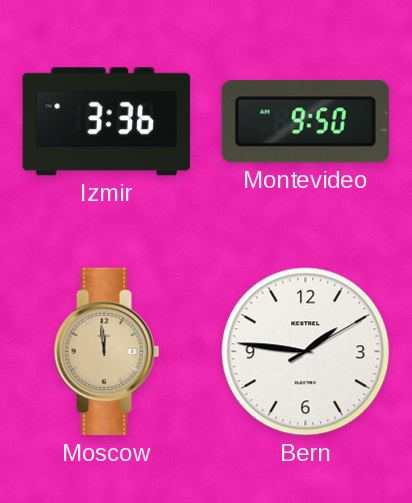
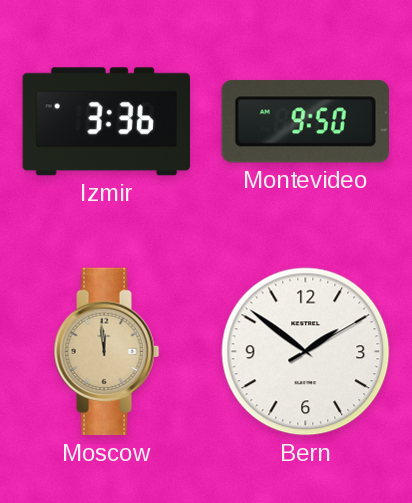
Bern: 1:46 -> 1:51 (306, 352)
